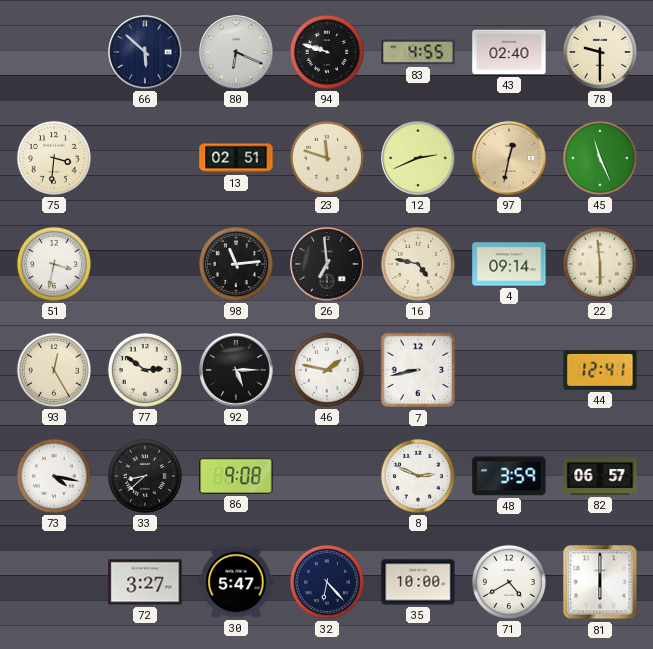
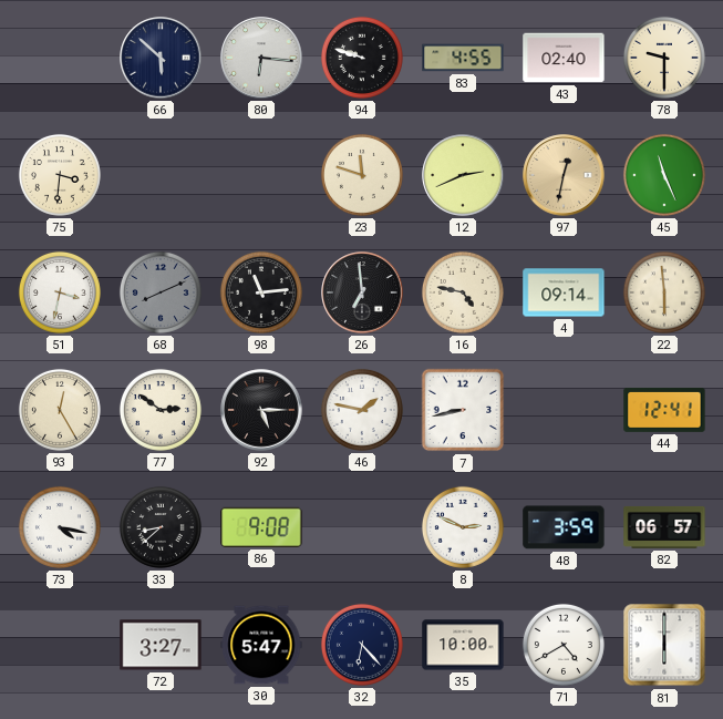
80: 6:19 -> 6:16 (261, 58)
13: 02:51 -> none (236, 158)
68: none -> 8:11 (161, 292)
